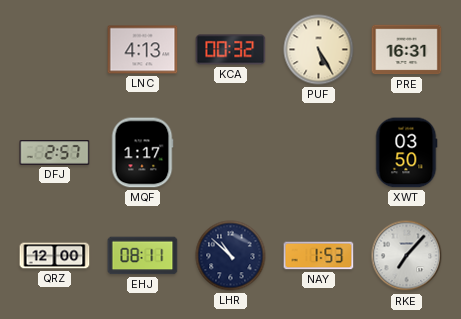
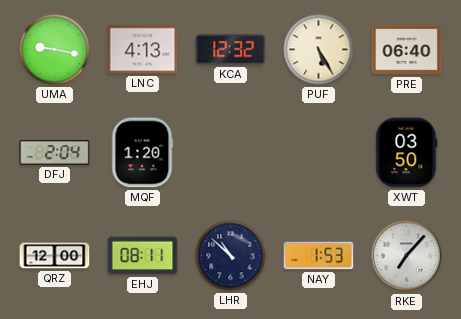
UMA: none -> 9:17 (55, 50)
KCA: 00:32 -> 12:32 (231, 50)
PRE: 16:31 -> 06:40 (407, 50)
DFJ: 2:57 -> 2:04 (55, 153)
MQF: 1:17 -> 1:20 (142, 153)
